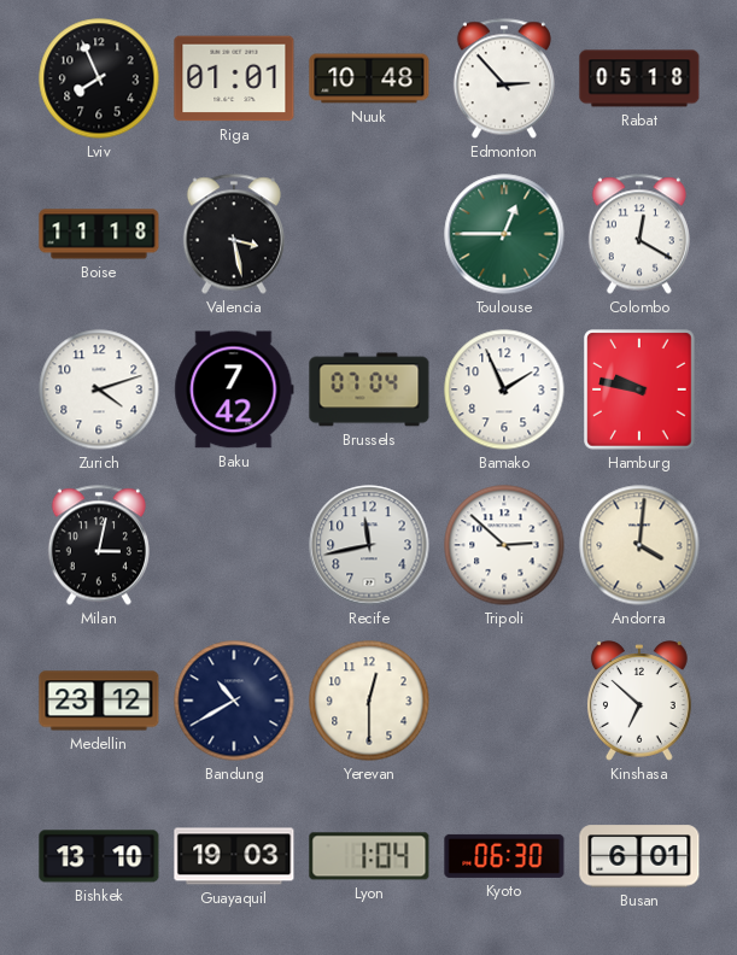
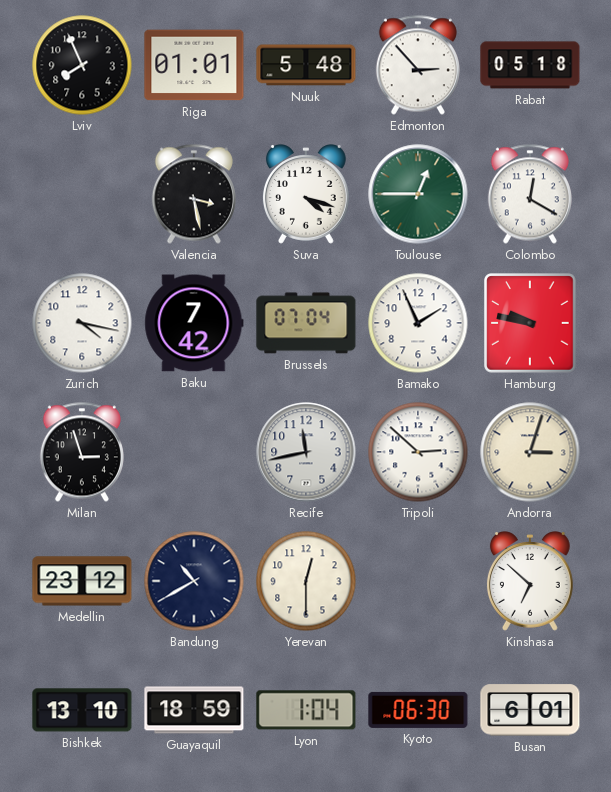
Nuuk: 10:48 -> 5:48 (306, 65)
Boise: 11:18 -> none (99, 234)
Suva: none -> 4:18 (306, 194)
Zurich: 4:12 -> 4:17 (82, 323)
Milan: 3:02 -> 2:57 (82, 452)
Andorra: 4:01 -> 3:03 (530, 452)
Guayaquil: 19:03 -> 18:59 (194, 710)
